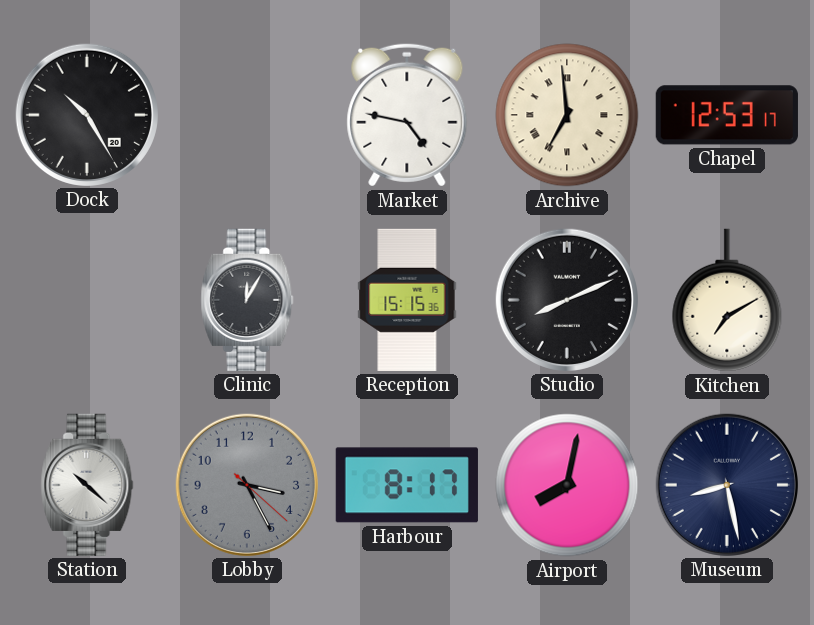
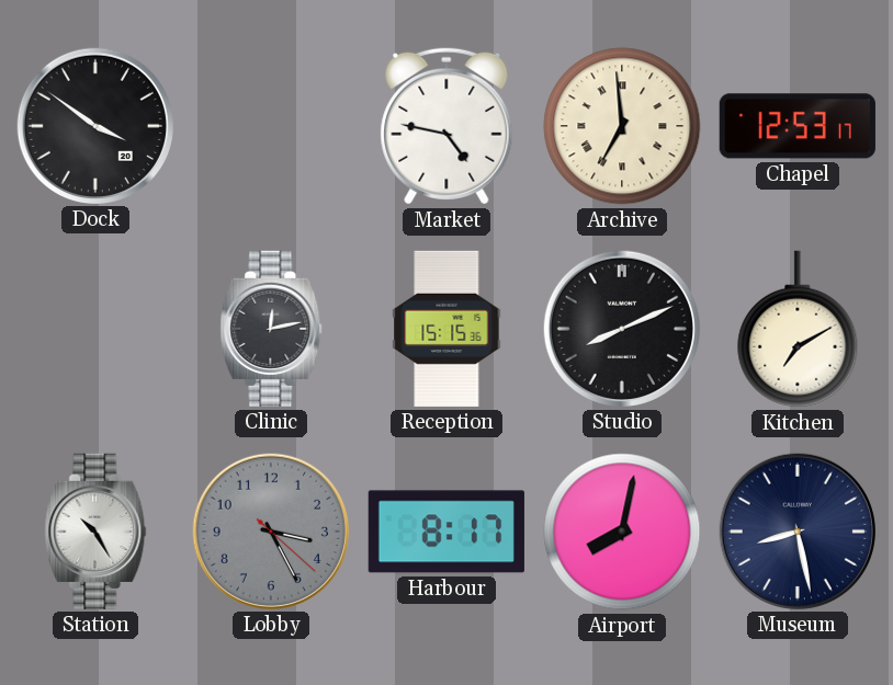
Dock: 10:25 -> 3:51 (95, 126)
Clinic: 12:05 -> 12:13 (271, 329)
Station: 10:22 -> 10:25 (95, 532)
